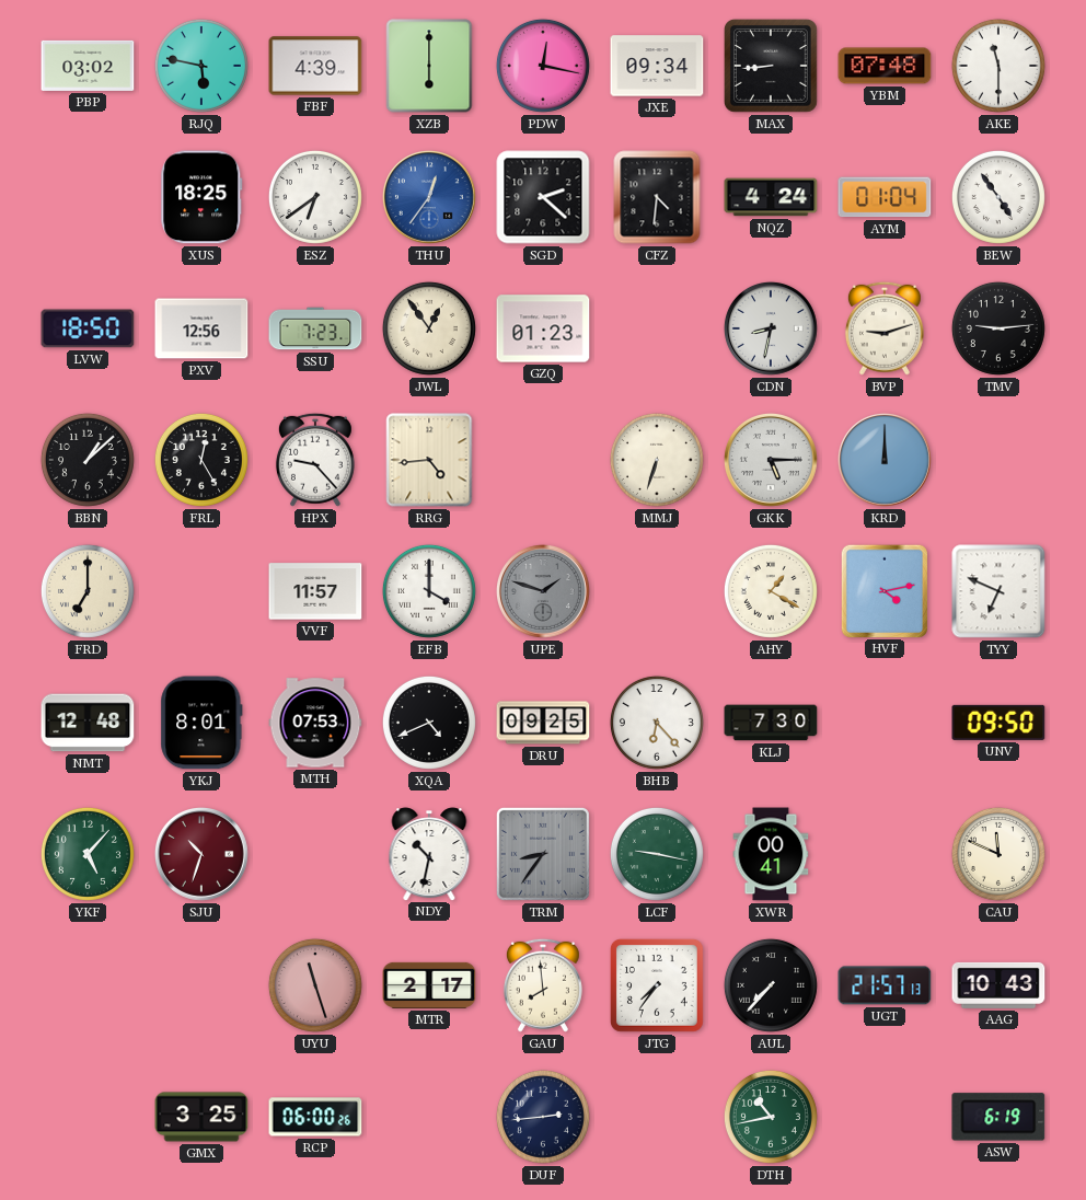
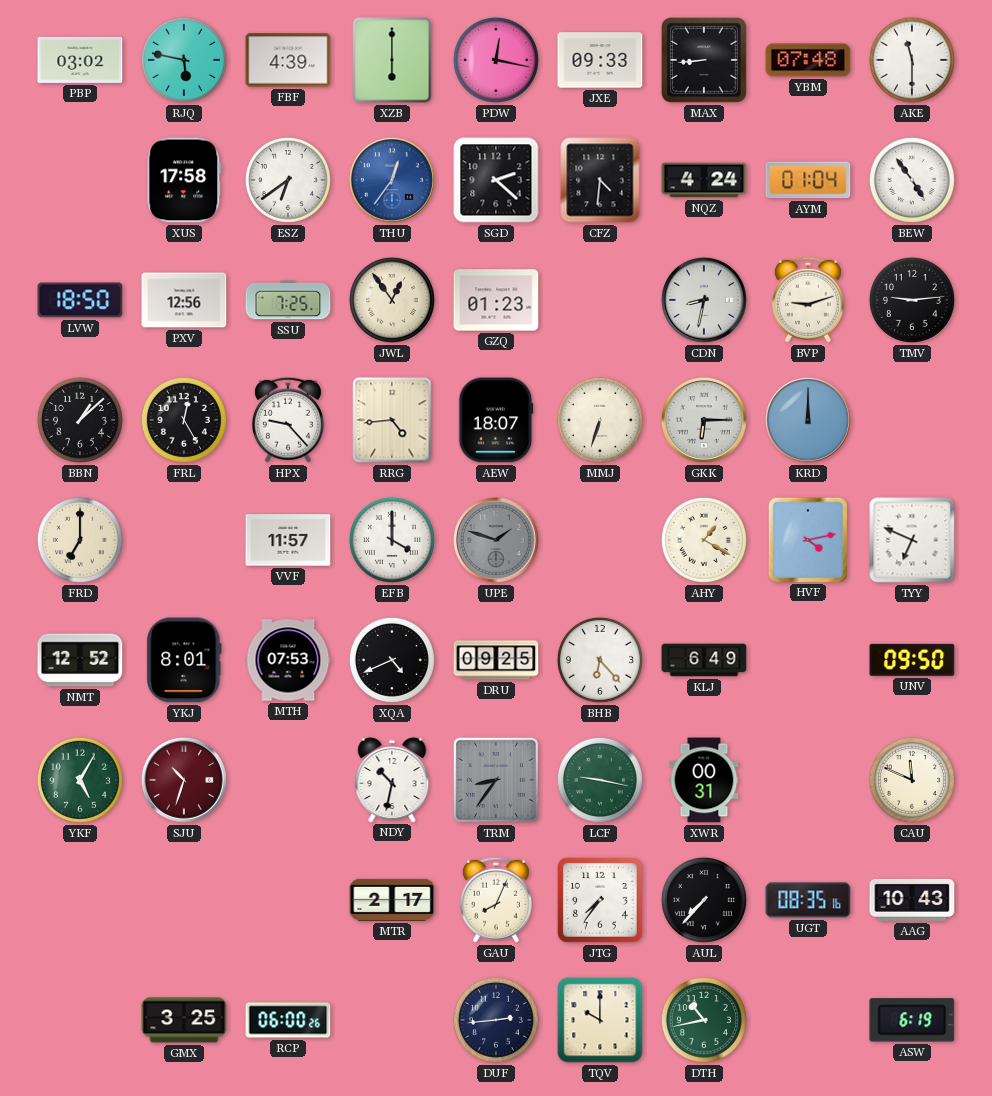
JXE: 09:34 -> 09:33 (600, 60)
XUS: 18:25 -> 17:58 (184, 180)
SSU: 7:23 -> 7:25 (288, 300)
AEW: none -> 18:07 (496, 420)
GKK: 5:15 -> 6:15 (704, 420)
NMT: 12:48 -> 12:52 (80, 660)
KLJ: 7:30 -> 6:49 (704, 660)
YKF: 5:07 -> 5:05 (80, 780)
XWR: 00:41 -> 00:31 (704, 780)
UYU: 11:27 -> none (315, 985)
GAU: 7:59 -> 8:04 (496, 900)
UGT: 21:57 -> 08:35 (808, 900)
TQV: none -> 10:00 (600, 1020)
